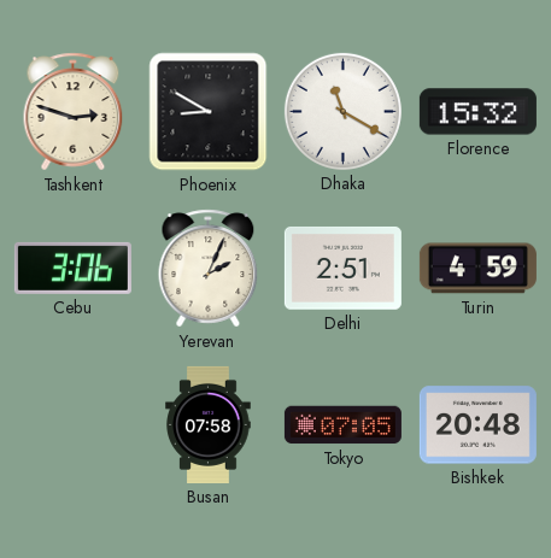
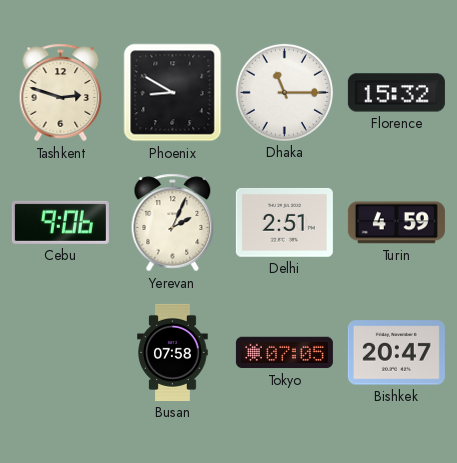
Dhaka: 11:20 -> 11:15 (284, 92)
Cebu: 3:06 -> 9:06 (60, 222)
Bishkek: 20:48 -> 20:47 (396, 353)
